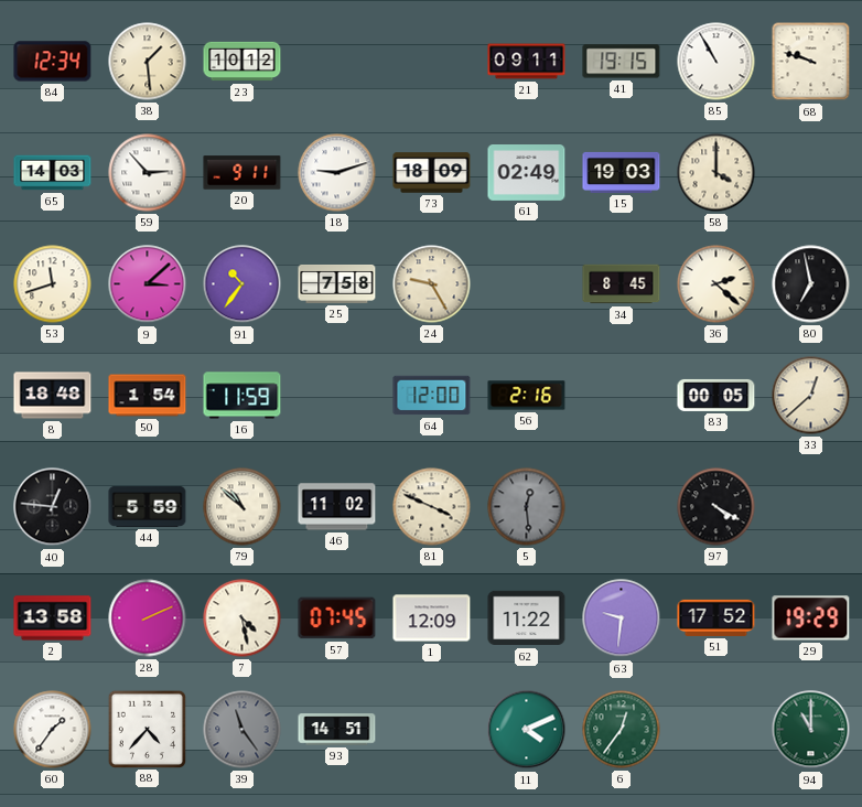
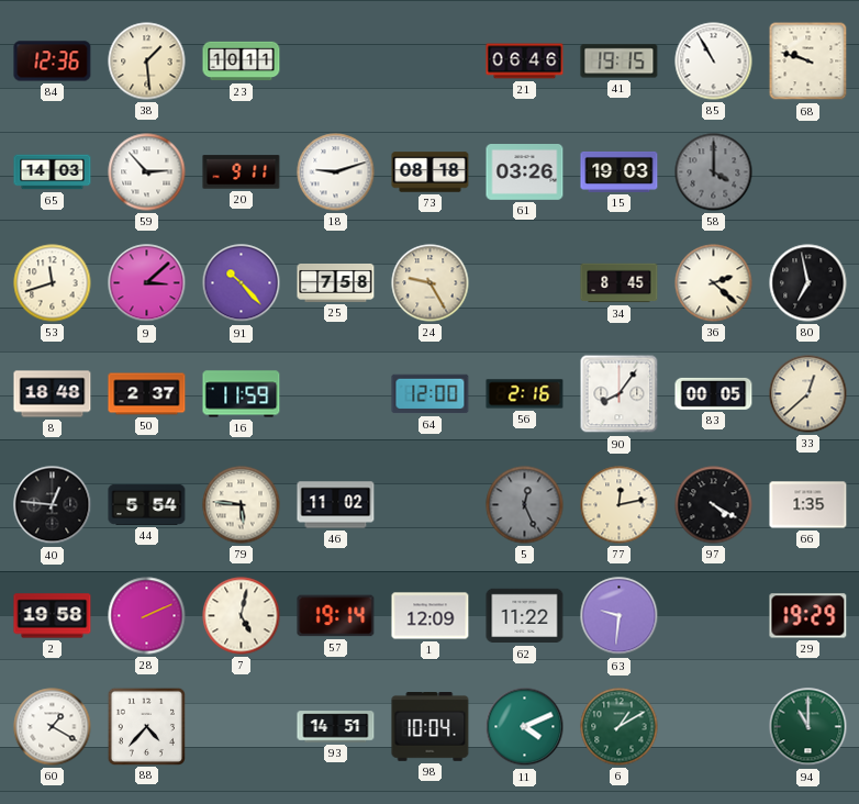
84: 12:34 -> 12:36 (53, 62)
23: 10:12 -> 10:11 (242, 62)
21: 09:11 -> 06:46 (525, 62)
73: 18:09 -> 08:18 (431, 172)
61: 02:49 -> 03:26 (525, 172)
58 dial: cream -> grey (714, 172)
91: 10:36 -> 10:23 (242, 283)
50: 1:54 -> 2:37 (147, 394)
90: none -> 8:06 (620, 394)
44: 5:59 -> 5:54 (147, 504)
79: 10:52 -> 5:46 (242, 505)
81: 3:49 -> none (432, 507)
5: 12:29 -> 12:26 (525, 505)
77: none -> 12:13 (620, 505)
66: none -> 1:35 (808, 505)
2: 13:58 -> 19:58 (53, 616)
7: 4:28 -> 5:02 (242, 616)
57: 07:45 -> 19:14 (336, 616)
51: 17:52 -> none (716, 617)
60: 1:36 -> 1:20 (53, 727)
39: 11:24 -> none (243, 730)
98: none -> 10:04 (431, 727)
6: 12:36 -> 1:10 (620, 727)
